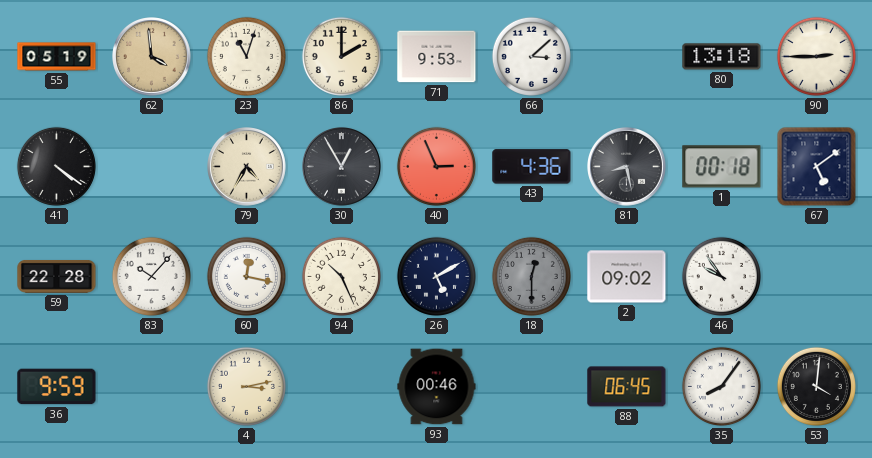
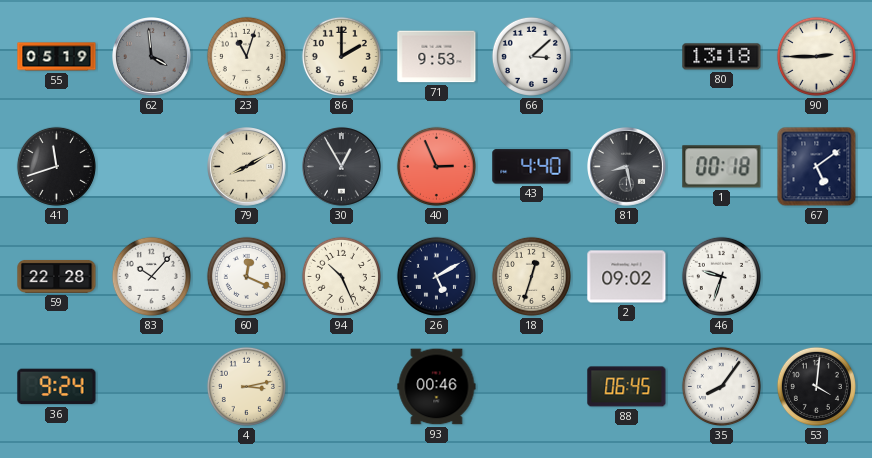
62 dial: champagne -> grey (152, 57)
41: 4:21 -> 11:42 (56, 166)
79: 4:35 -> 8:10 (247, 167)
43: 4:36 -> 4:40 (532, 167)
60: 12:17 -> 12:19 (246, 276)
18: 12:30 -> 12:33 (531, 276)
18 dial: grey -> cream (531, 276)
46: 9:54 -> 9:33 (721, 276)
36: 9:59 -> 9:24 (57, 387)
